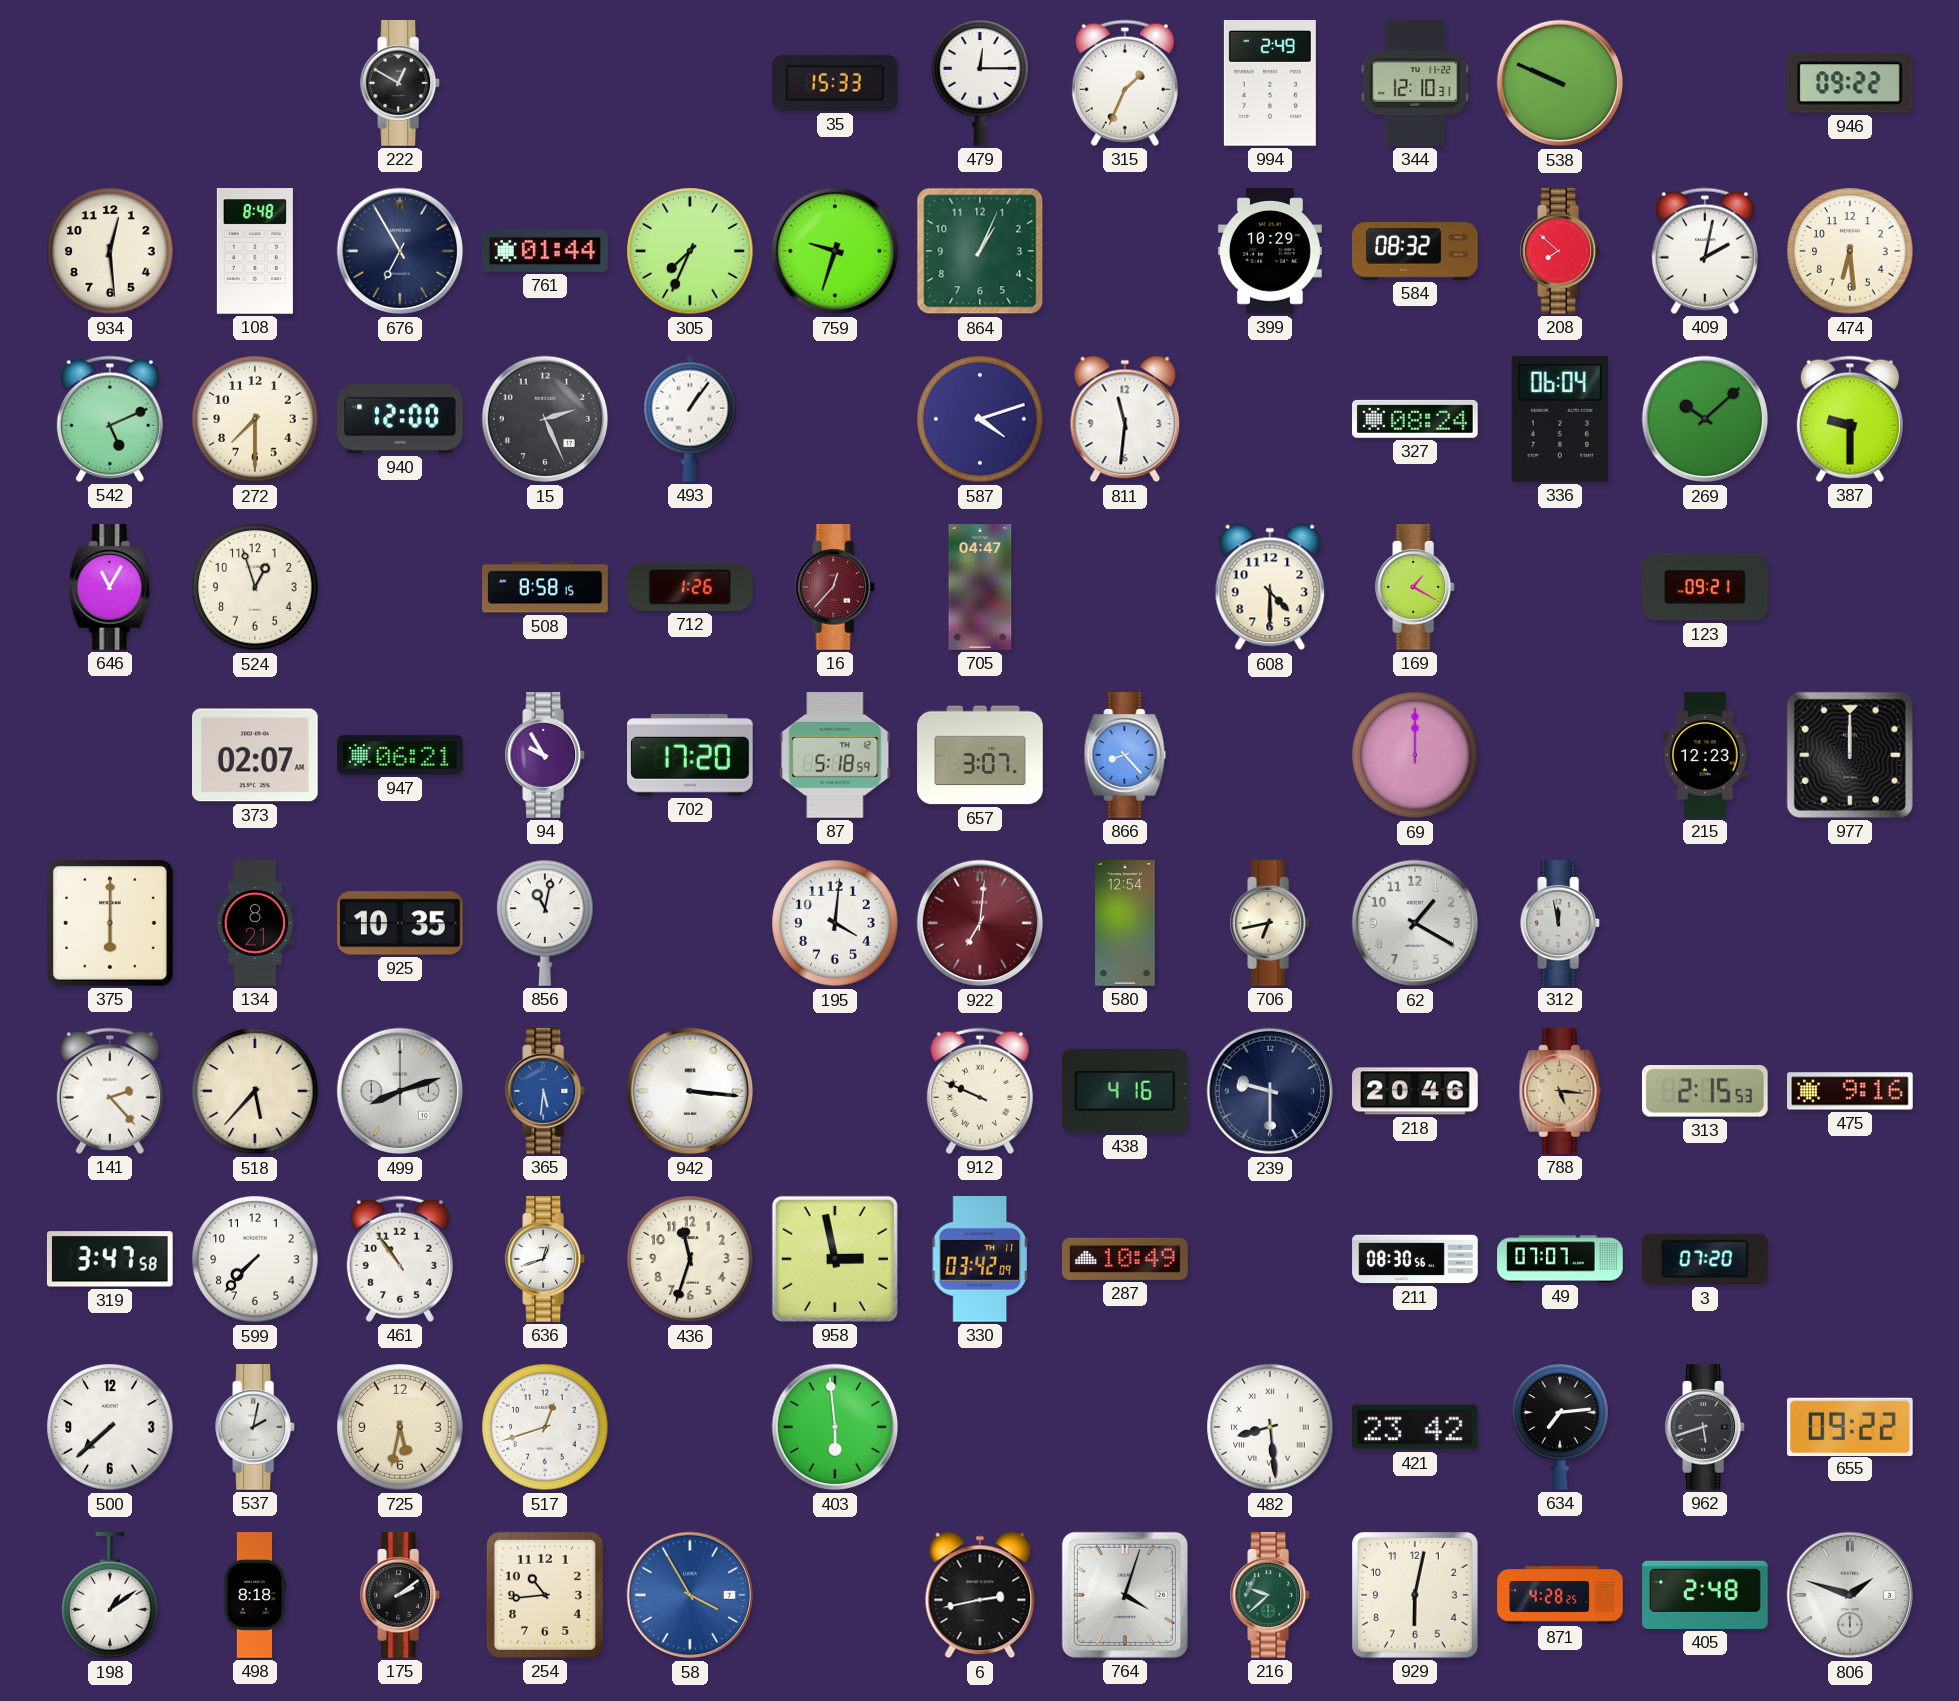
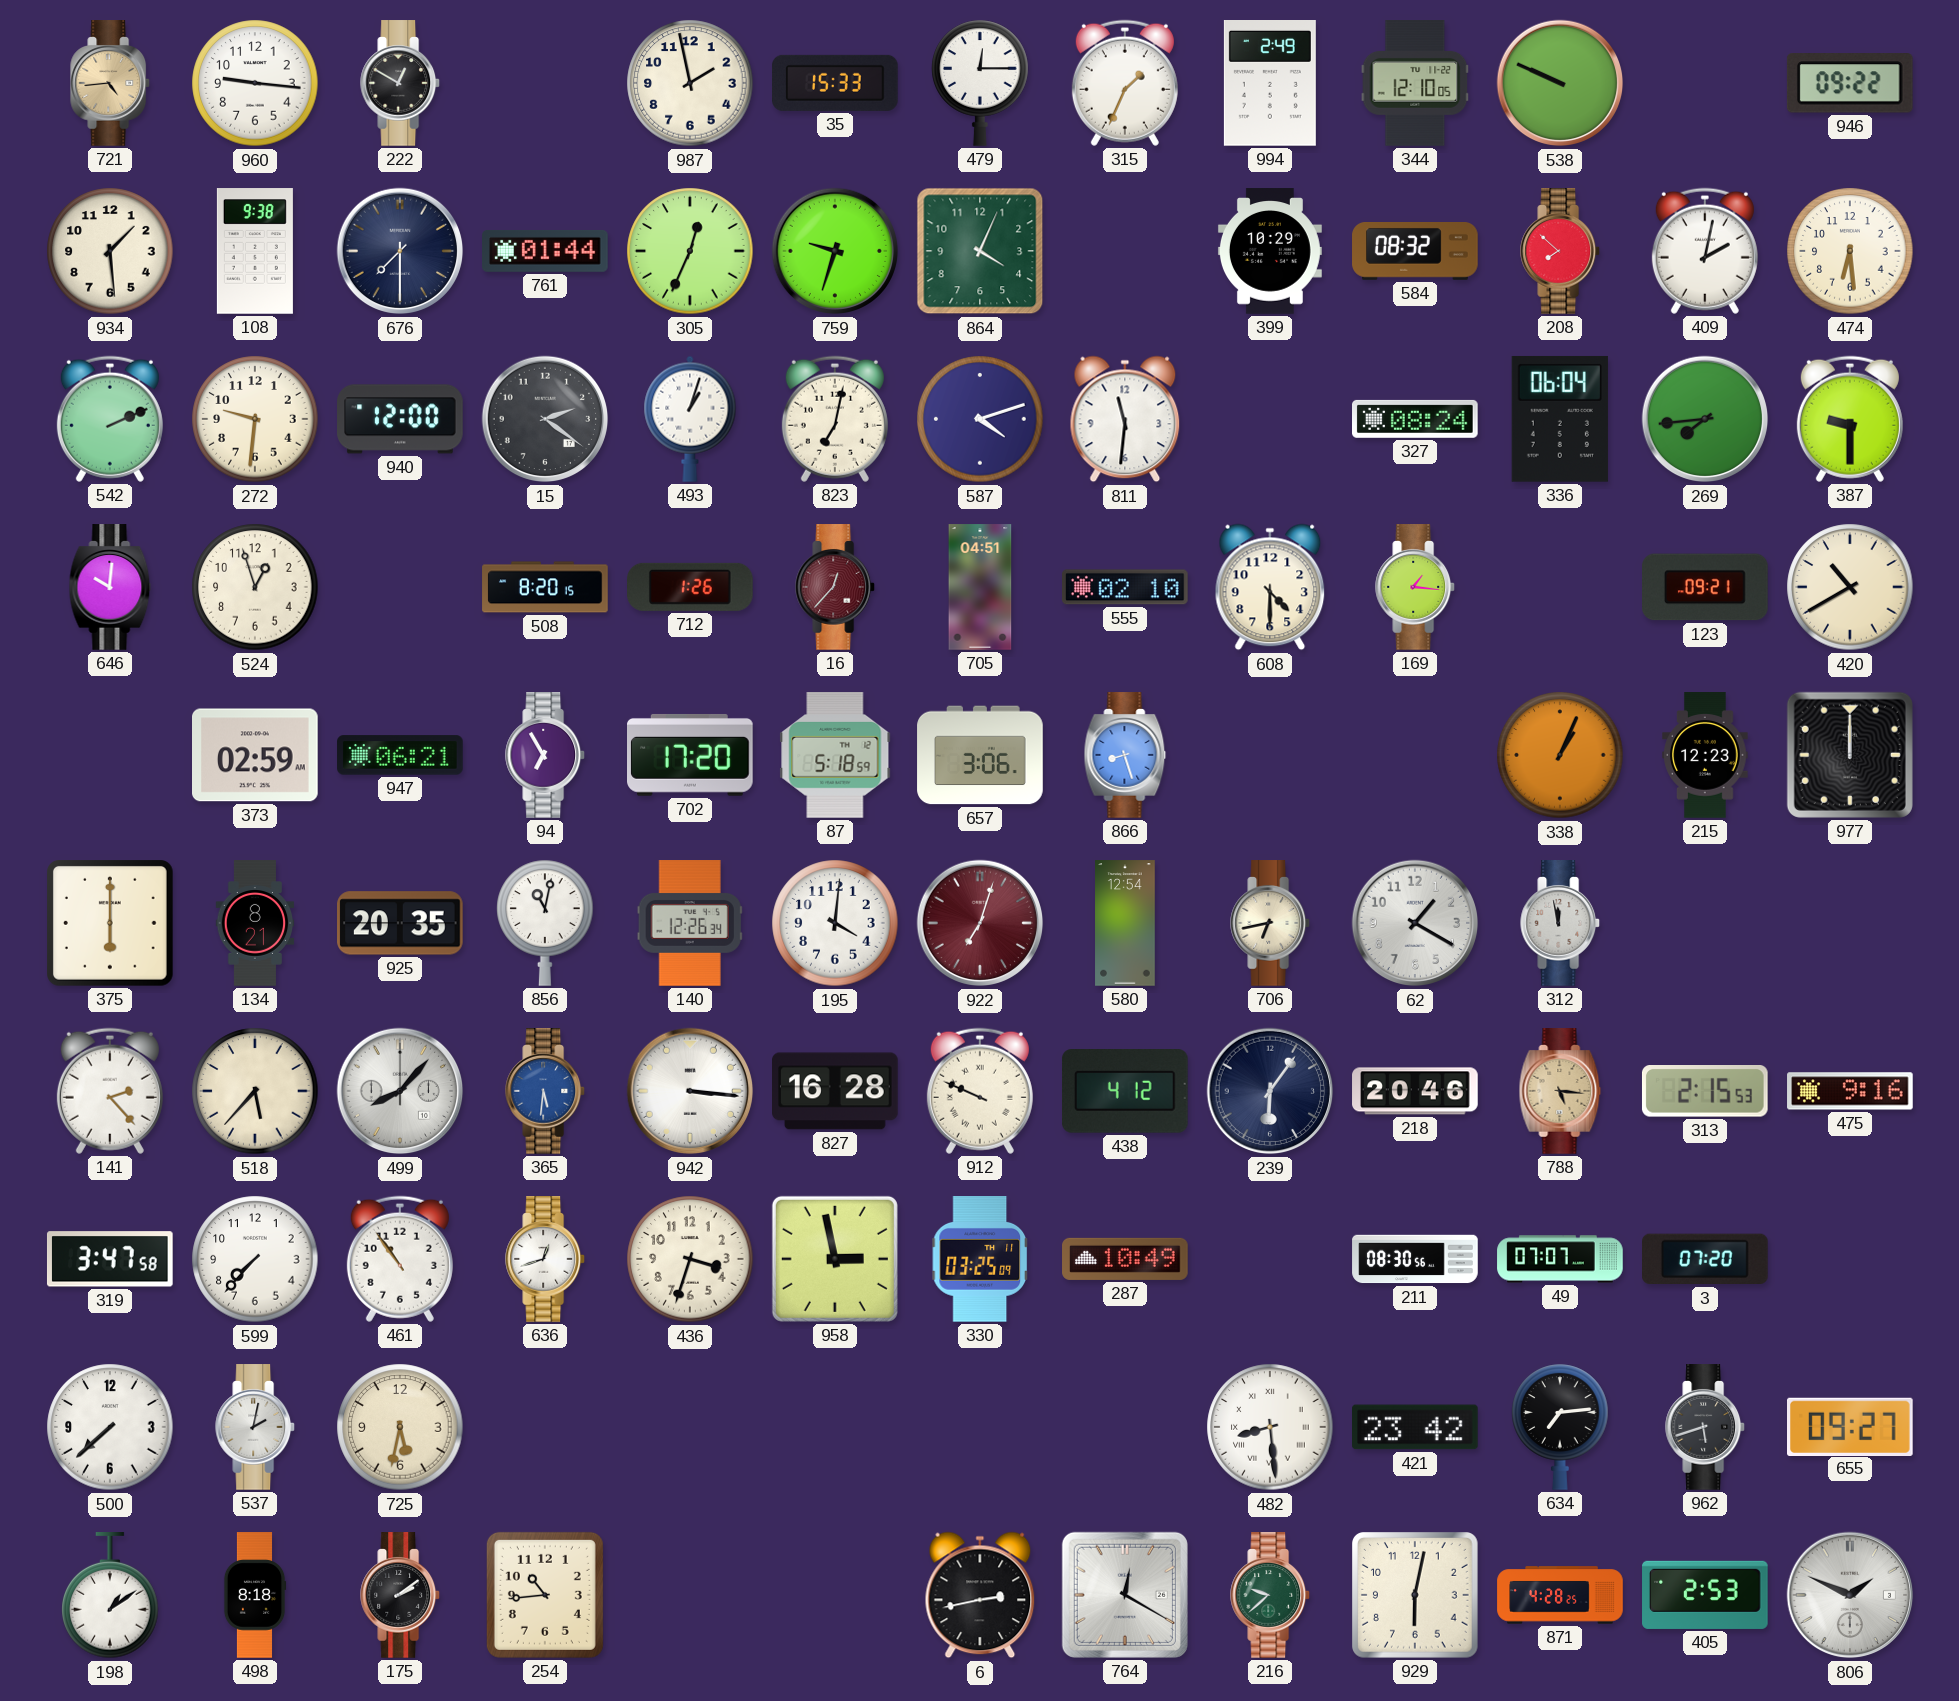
721: none -> 4:44 (111, 83)
960: none -> 9:16 (255, 83)
987: none -> 1:58 (690, 83)
344: 12:10:31 -> 12:10:05 (1415, 83)
934: 12:29 -> 1:29 (110, 251)
108: 8:48 -> 9:38 (255, 251)
676: 6:55 -> 7:30 (400, 251)
305: 7:34 -> 12:34 (690, 251)
864: 1:04 -> 4:04 (980, 251)
542: 5:11 -> 2:11 (110, 419)
272: 7:30 -> 9:31 (255, 419)
15: 2:26 -> 2:21 (545, 419)
493: 1:06 -> 1:03 (690, 419)
823: none -> 7:02 (835, 419)
269: 10:08 -> 7:44 (1705, 419)
646: 11:05 -> 10:01 (110, 587)
508: 8:58 -> 8:20 (545, 587)
705: 04:47 -> 04:51 (980, 587)
555: none -> 02:10 (1126, 587)
169: 1:20 -> 1:16 (1416, 587)
420: none -> 10:40 (1850, 587)
373: 02:07 -> 02:59 (256, 755)
94: 9:55 -> 6:55 (546, 755)
657: 3:07 -> 3:06 (980, 755)
866: 8:23 -> 8:27 (1125, 755)
69: 12:00 -> none (1415, 755)
338: none -> 1:04 (1560, 755)
925: 10:35 -> 20:35 (400, 923)
140: none -> 12:26 (690, 923)
922: 7:01 -> 7:03 (980, 923)
499: 8:12 -> 8:07 (400, 1091)
827: none -> 16:28 (836, 1091)
438: 4:16 -> 4:12 (1126, 1092)
239: 9:30 -> 6:06 (1270, 1091)
436: 11:33 -> 3:33 (690, 1259)
330: 03:42 -> 03:25 (981, 1260)
517: 12:42 -> none (545, 1427)
403: 5:59 -> none (835, 1427)
655: 09:22 -> 09:27 (1851, 1426)
58: 3:55 -> none (690, 1595)
764: 4:03 -> 12:20 (1125, 1595)
405: 2:48 -> 2:53 (1705, 1595)
806: 1:48 -> 1:49 (1850, 1595)
